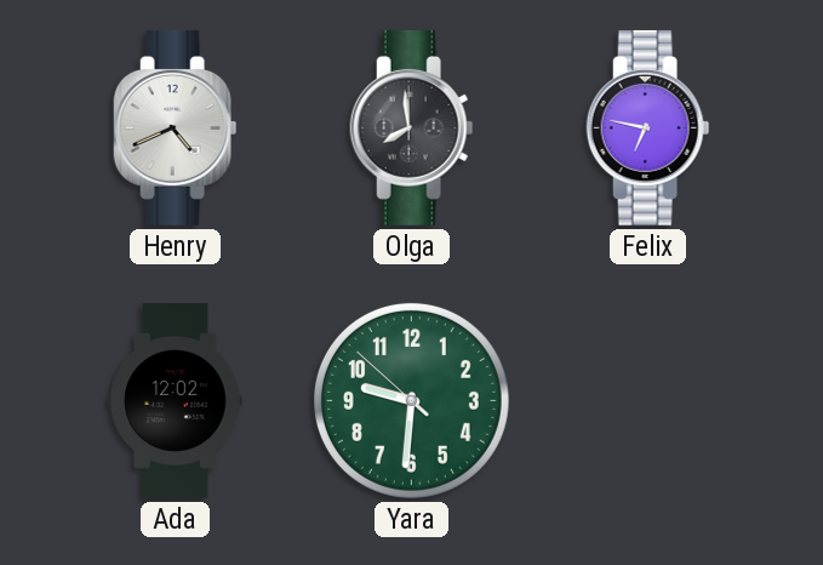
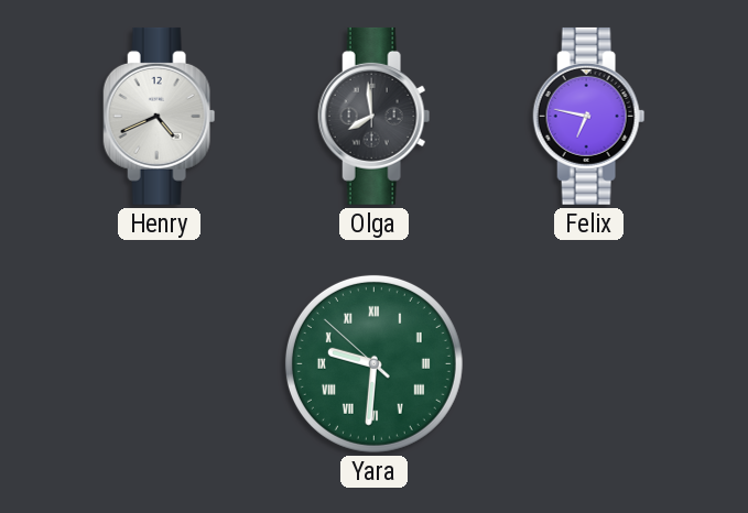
Ada: 12:02 -> none (176, 400)
Yara numerals: Arabic -> Roman (373, 363)
